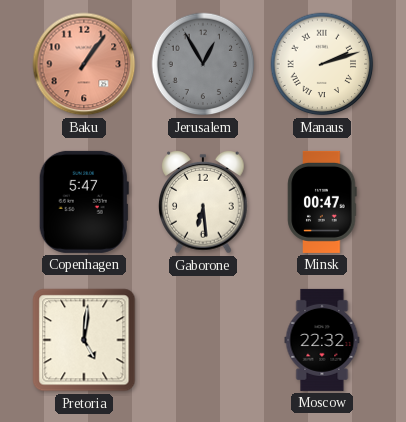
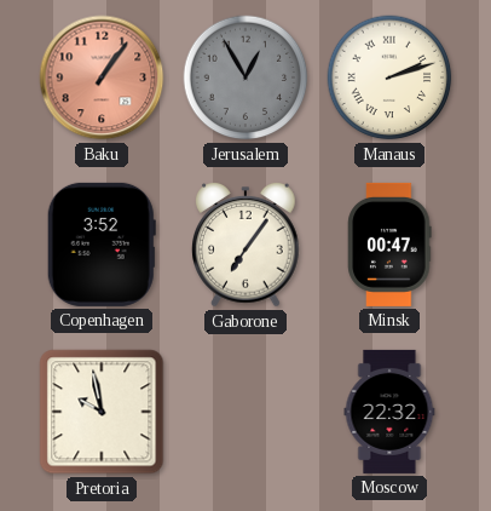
Copenhagen: 5:47 -> 3:52 (102, 245)
Gaborone: 6:29 -> 7:06 (247, 245)
Pretoria: 5:01 -> 9:58 (102, 412)
